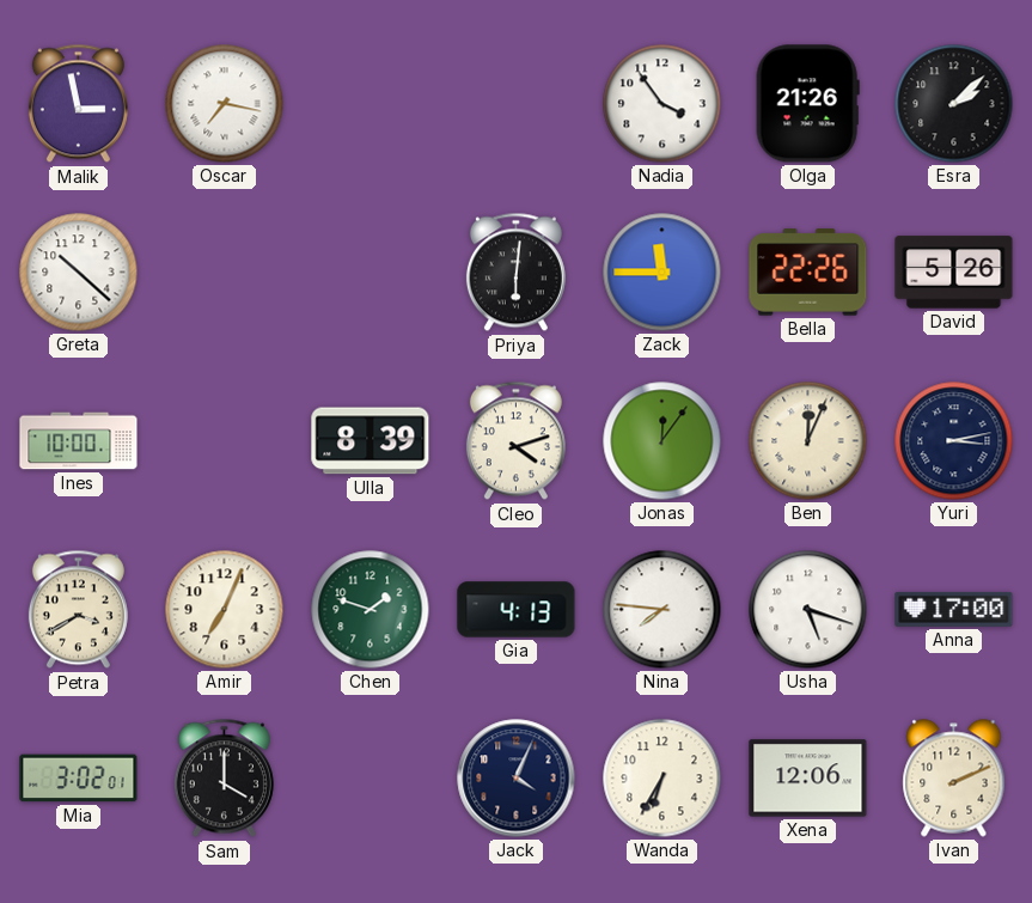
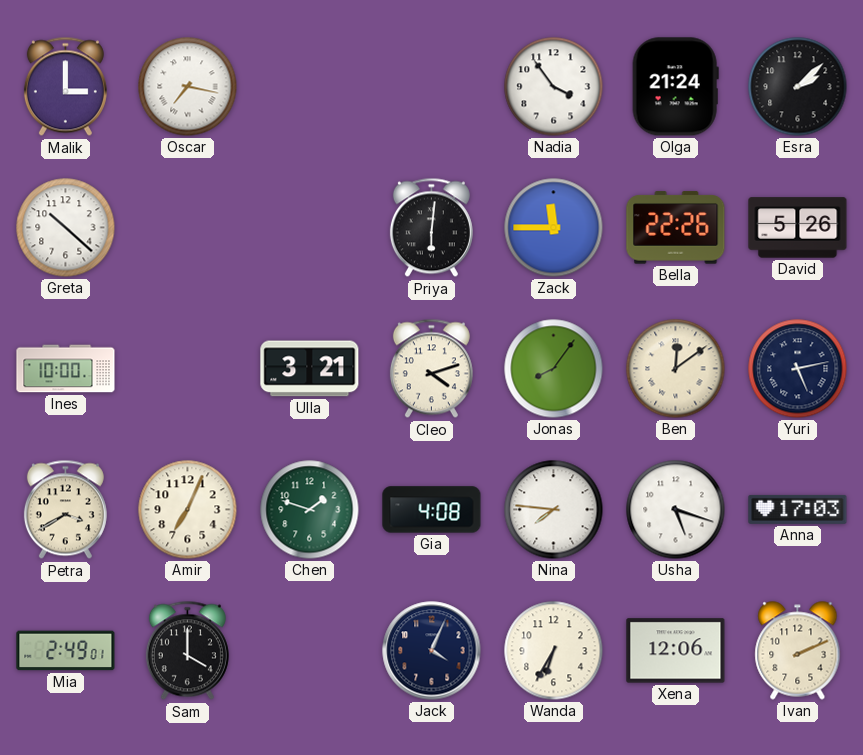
Malik: 2:58 -> 3:00 (65, 87)
Olga: 21:26 -> 21:24 (675, 87)
Ulla: 8:39 -> 3:21 (310, 369)
Jonas: 12:06 -> 8:06 (554, 369)
Ben: 12:04 -> 12:09 (676, 369)
Yuri: 3:13 -> 5:13 (798, 369)
Gia: 4:13 -> 4:08 (432, 510)
Anna: 17:00 -> 17:03 (798, 509)
Mia: 3:02 -> 2:49 (66, 651)
